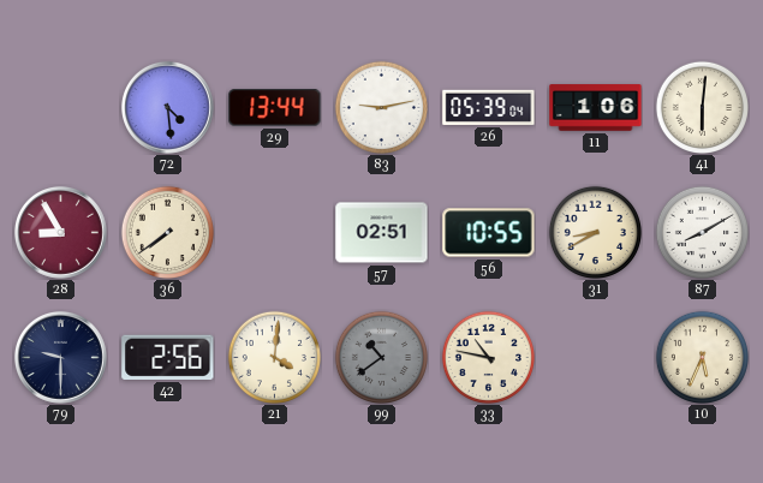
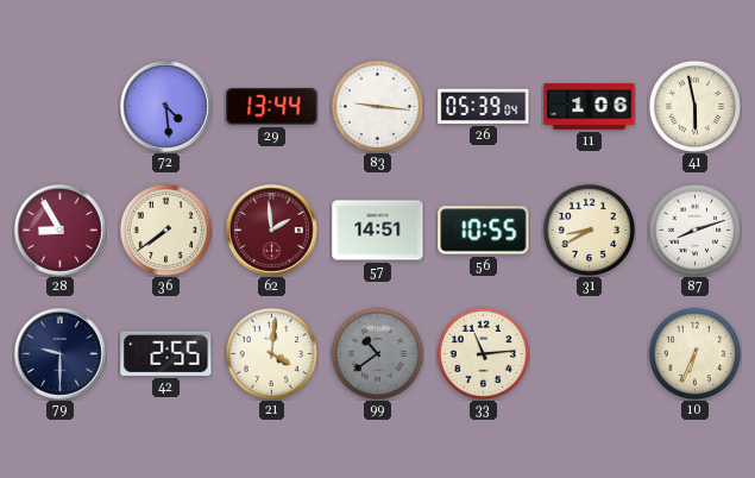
83: 9:13 -> 9:16 (377, 106)
41: 6:01 -> 5:58 (694, 106)
62: none -> 1:59 (271, 229)
57: 02:51 -> 14:51 (378, 231)
87: 8:10 -> 8:12 (694, 229)
42: 2:56 -> 2:55 (166, 353)
33: 10:47 -> 11:14 (483, 353)
10: 5:34 -> 6:34 (694, 353)
